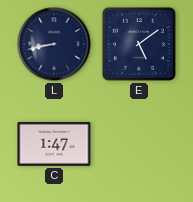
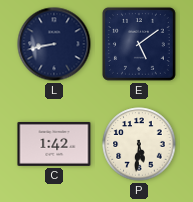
C: 1:47 -> 1:42 (54, 144)
P: none -> 5:31 (139, 144)
